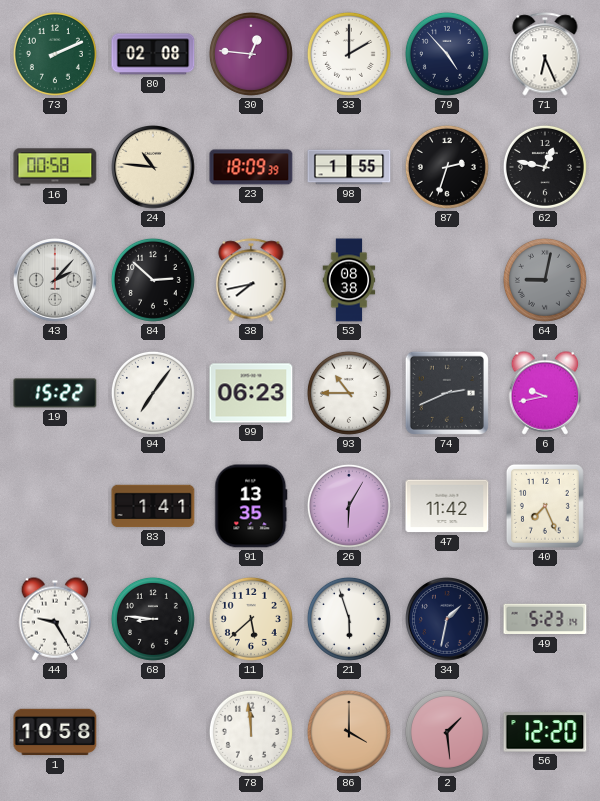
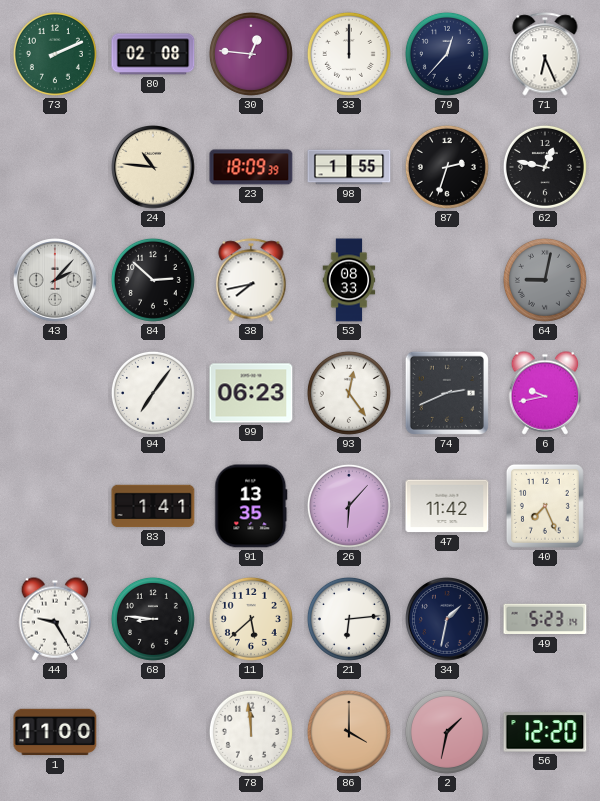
33: 2:00 -> 12:00 (349, 54)
79: 4:53 -> 12:37 (447, 54)
16: 00:58 -> none (55, 167)
53: 08:38 -> 08:33 (349, 280)
19: 15:22 -> none (55, 393)
93: 10:45 -> 12:24 (349, 393)
26: 6:05 -> 6:07 (349, 506)
21: 5:57 -> 6:14 (349, 619)
1: 10:58 -> 11:00 (55, 732)
2: 1:29 -> 1:32 (447, 732)
